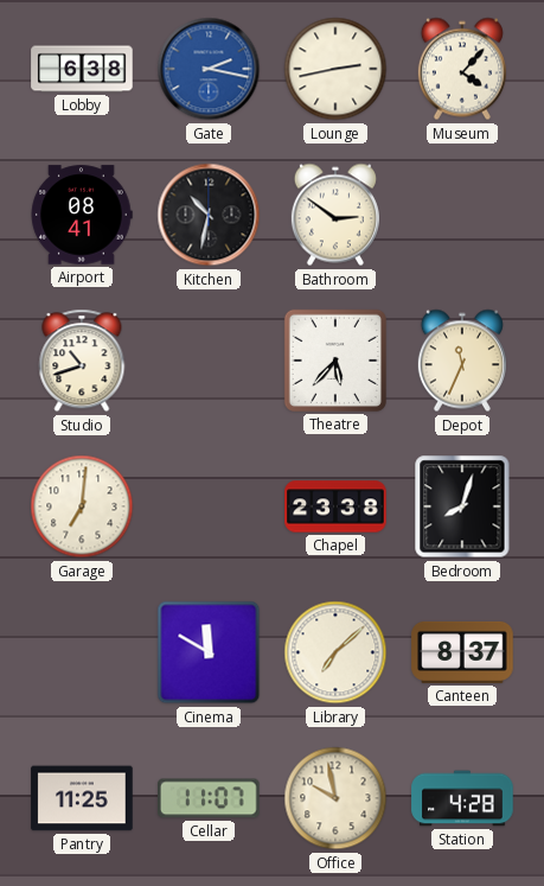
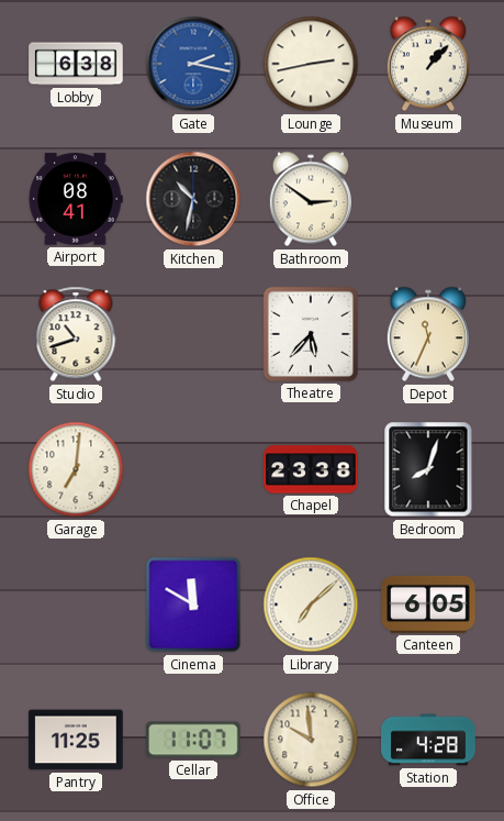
Museum: 4:07 -> 1:07 (428, 64)
Canteen: 8:37 -> 6:05 (428, 604)
Office: 9:58 -> 9:59 (311, 740)
